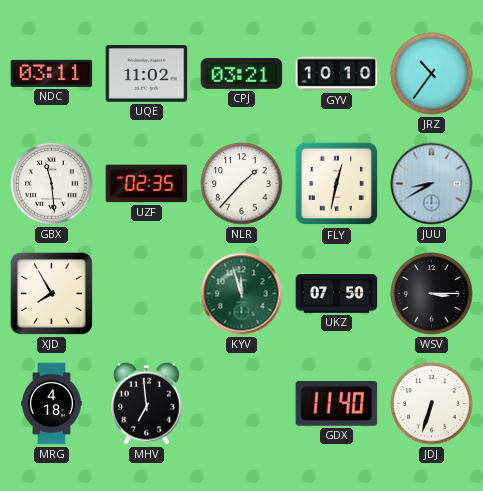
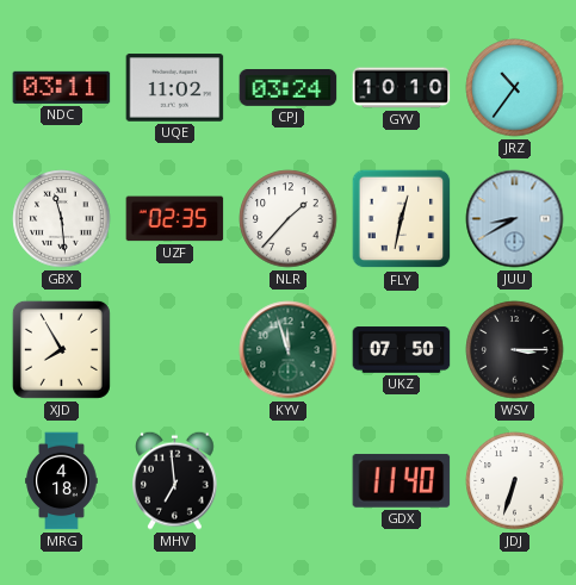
CPJ: 03:21 -> 03:24 (289, 88)
